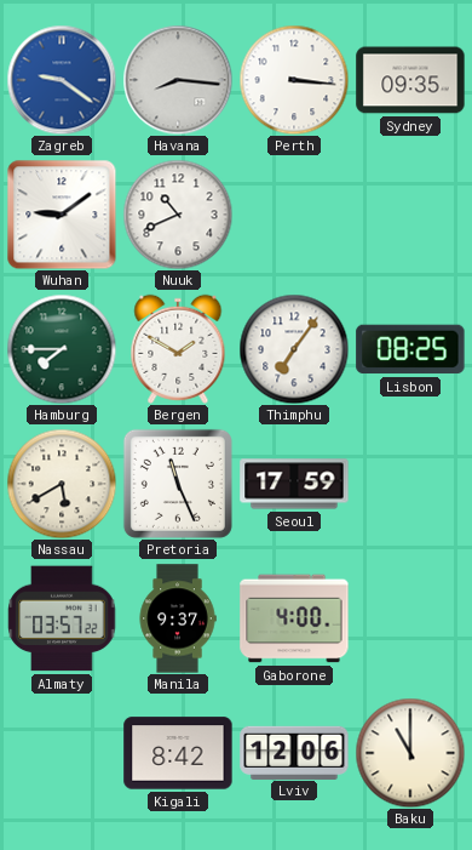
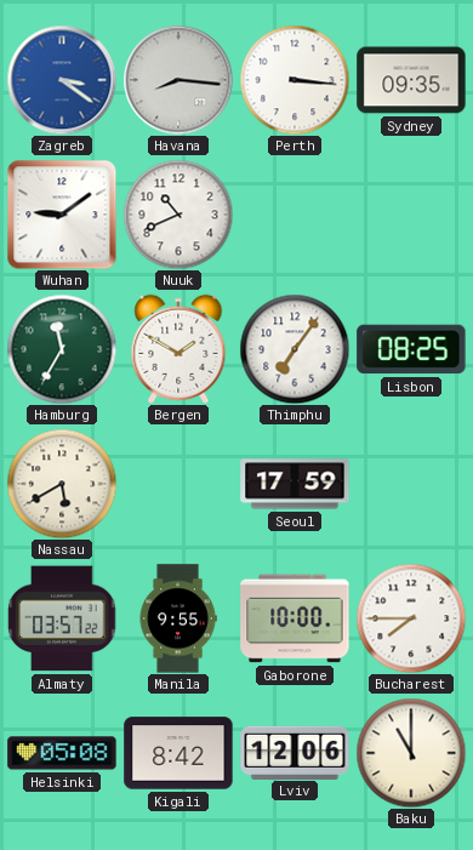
Zagreb: 9:21 -> 3:21 (62, 80)
Hamburg: 7:45 -> 11:35 (62, 349)
Pretoria: 11:26 -> none (178, 484)
Manila: 9:37 -> 9:55 (178, 618)
Gaborone: 4:00 -> 10:00 (295, 618)
Bucharest: none -> 7:45 (411, 618)
Helsinki: none -> 05:08 (62, 753)
